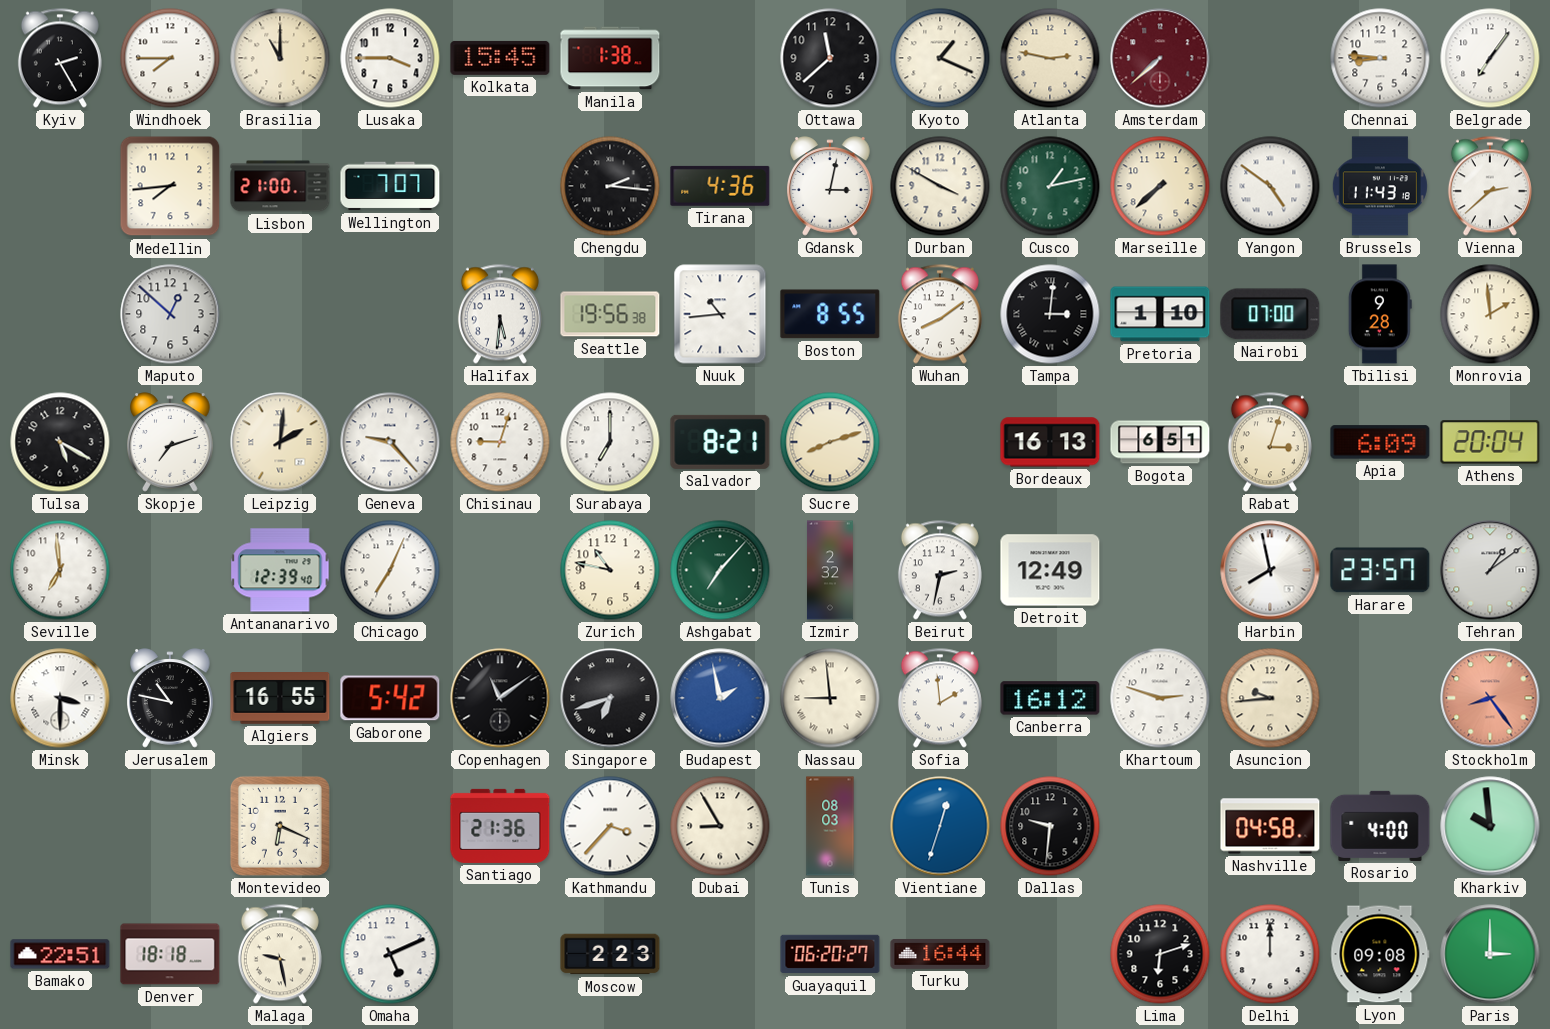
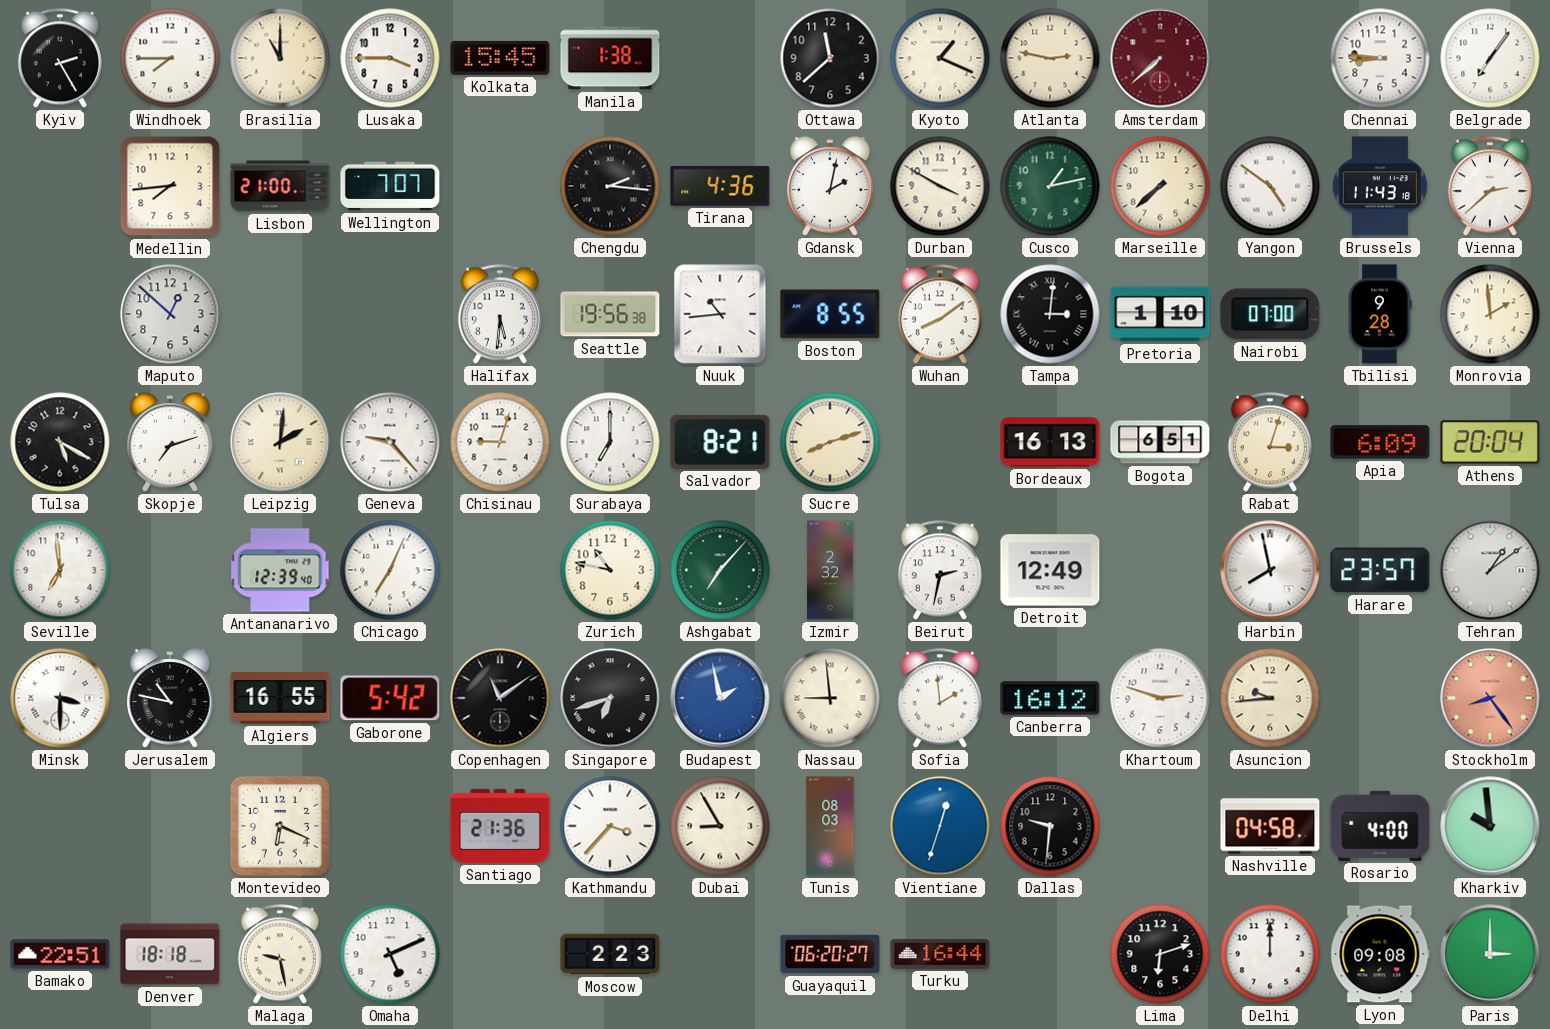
Gdansk: 3:02 -> 2:02 (830, 186)
